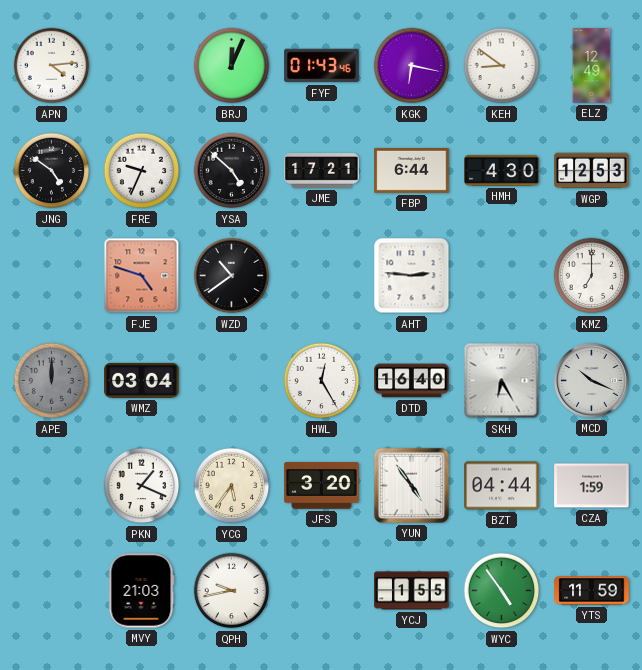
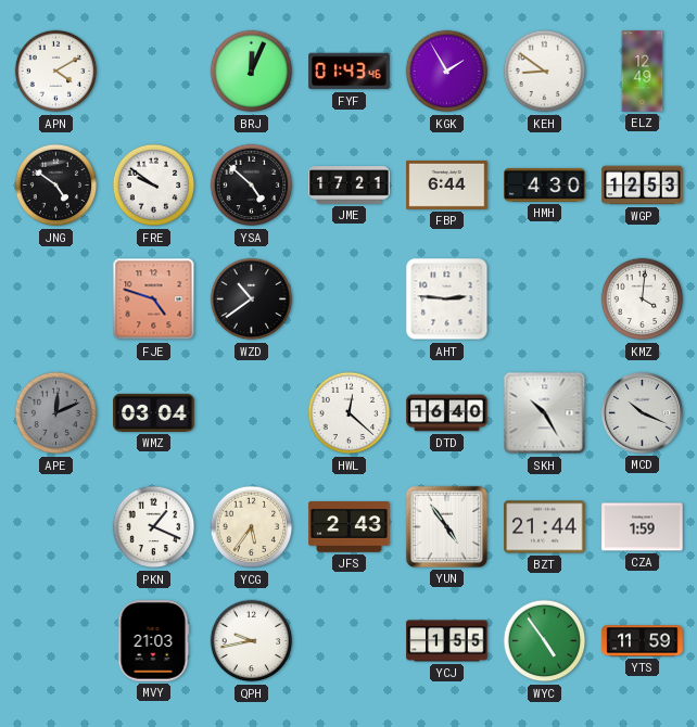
APN: 4:14 -> 4:10 (56, 72)
KGK: 6:17 -> 1:55 (447, 72)
FRE: 9:34 -> 9:51 (154, 186)
KMZ: 7:00 -> 4:01 (643, 299)
APE: 12:00 -> 12:11 (56, 413)
HWL: 12:25 -> 12:22 (350, 413)
SKH: 6:25 -> 10:25 (545, 413)
JFS: 3:20 -> 2:43 (350, 527)
BZT: 04:44 -> 21:44 (545, 527)
